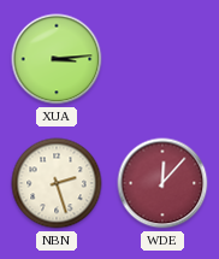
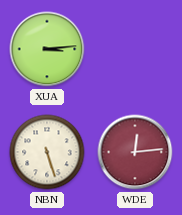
NBN: 2:27 -> 5:27 (47, 152)
WDE: 12:07 -> 12:14 (135, 152)
